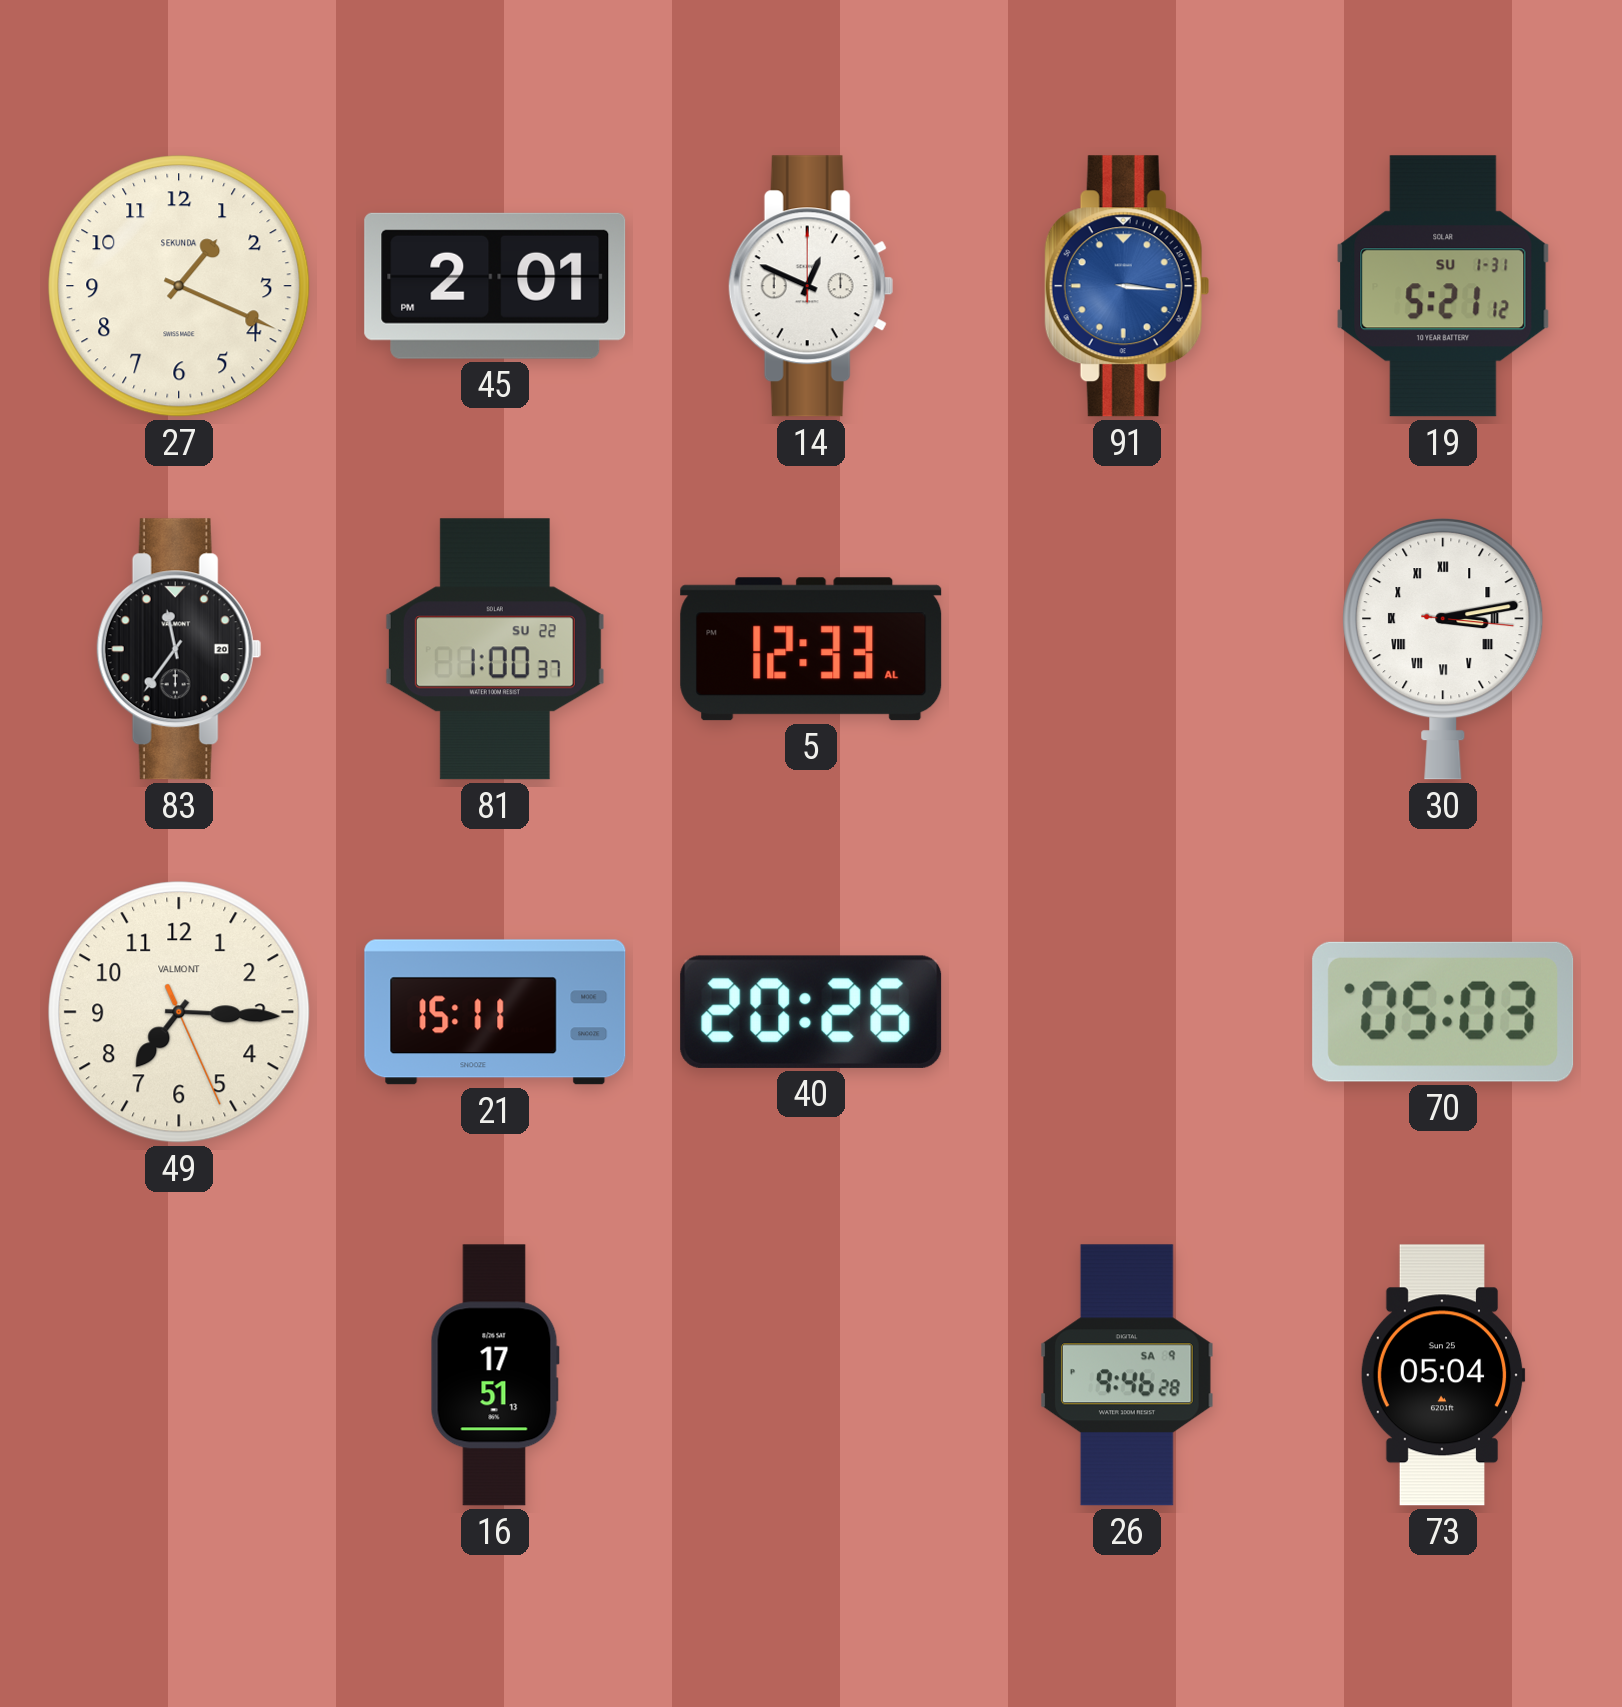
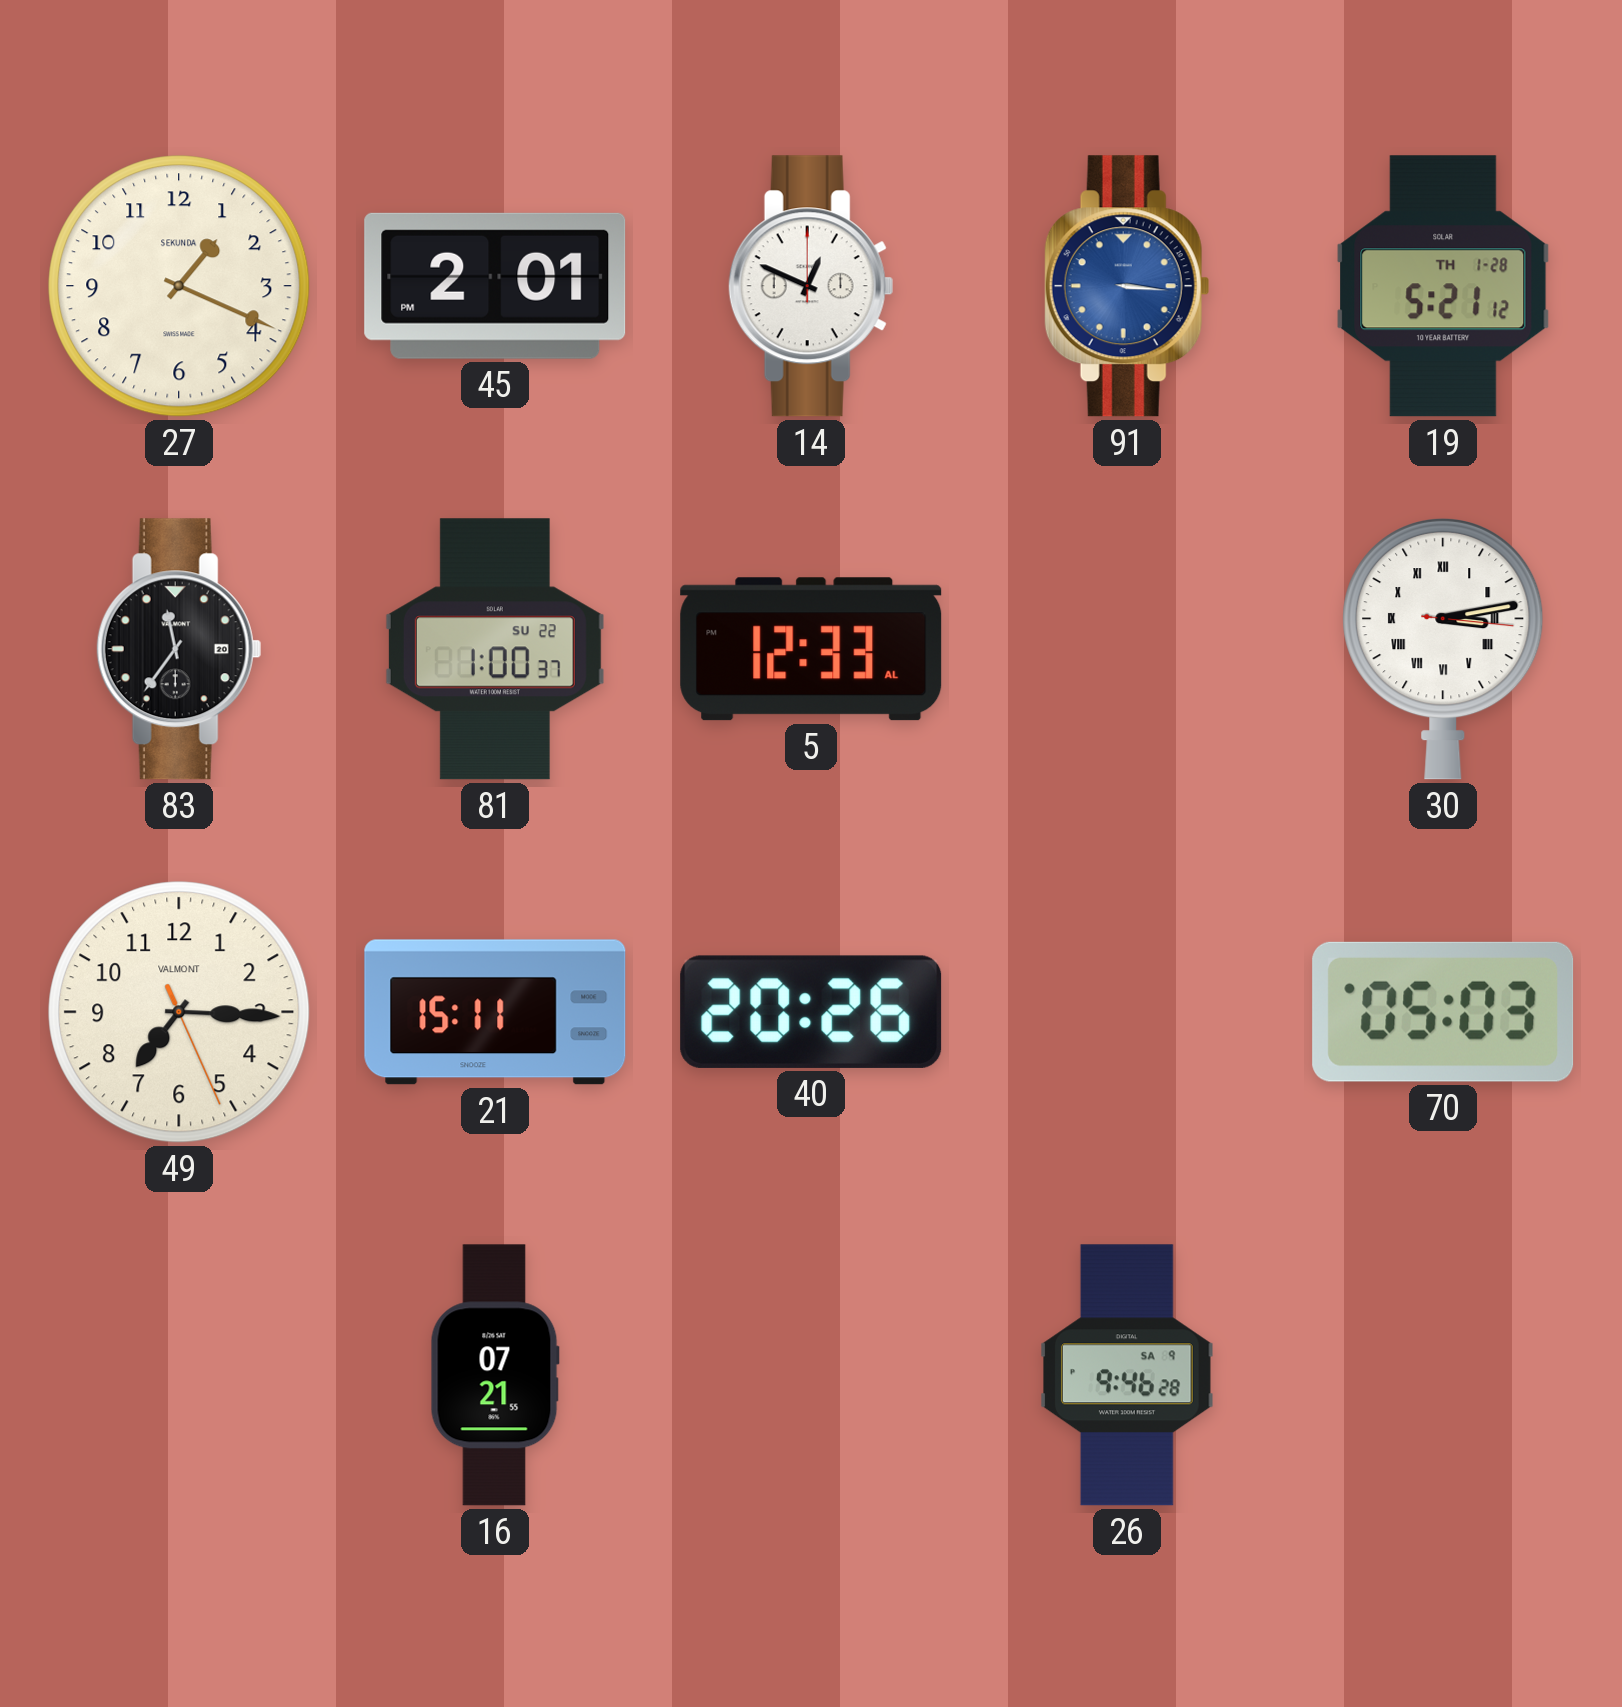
19 date: SU 1-31 -> TH 1-28 (1443, 286)
16: 17:51 -> 07:21 (495, 1375)
73: 05:04 -> none (1443, 1375)
